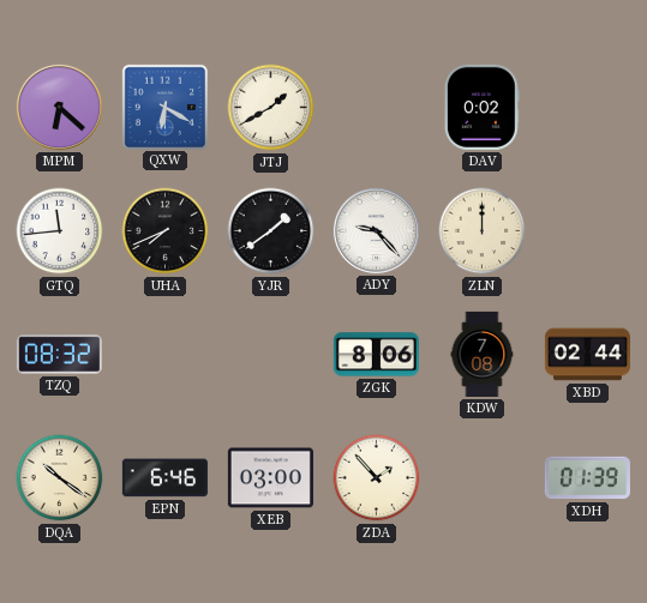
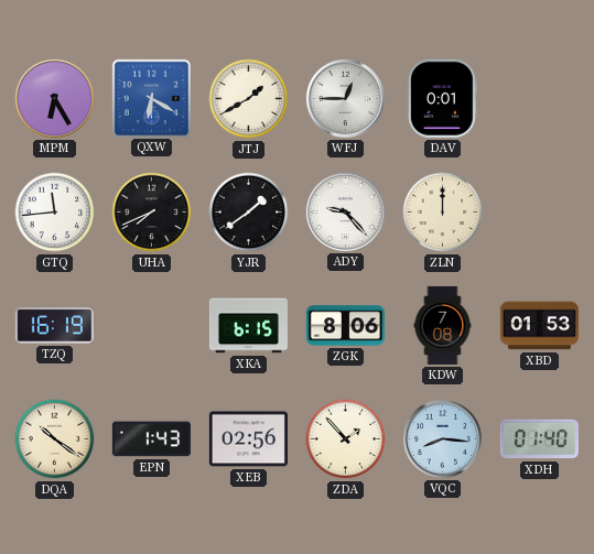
MPM: 6:22 -> 6:25 (54, 98)
WFJ: none -> 12:45 (345, 98)
DAV: 0:02 -> 0:01 (442, 98)
TZQ: 08:32 -> 16:19 (54, 326)
XKA: none -> 6:15 (248, 326)
XBD: 02:44 -> 01:53 (539, 326)
EPN: 6:46 -> 1:43 (151, 439)
XEB: 03:00 -> 02:56 (248, 439)
VQC: none -> 8:16 (442, 438)
XDH: 01:39 -> 01:40 (539, 439)
